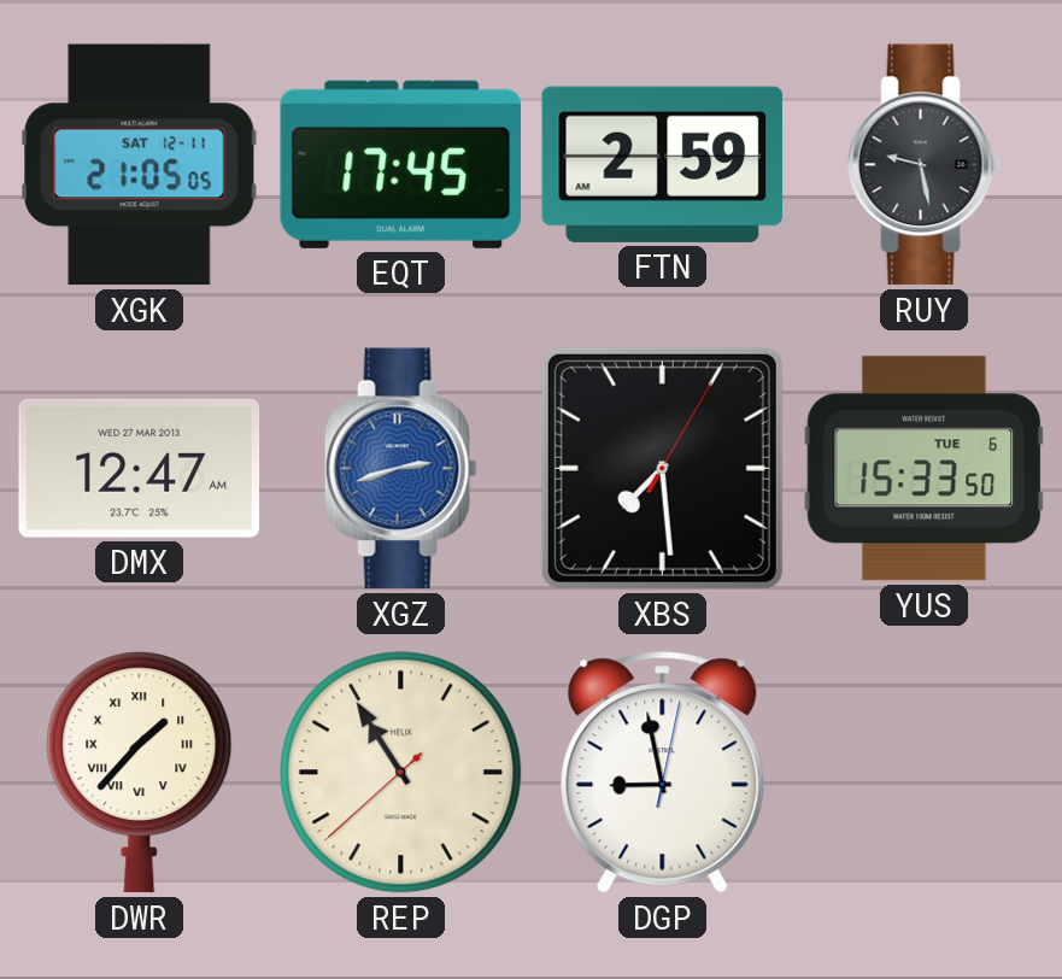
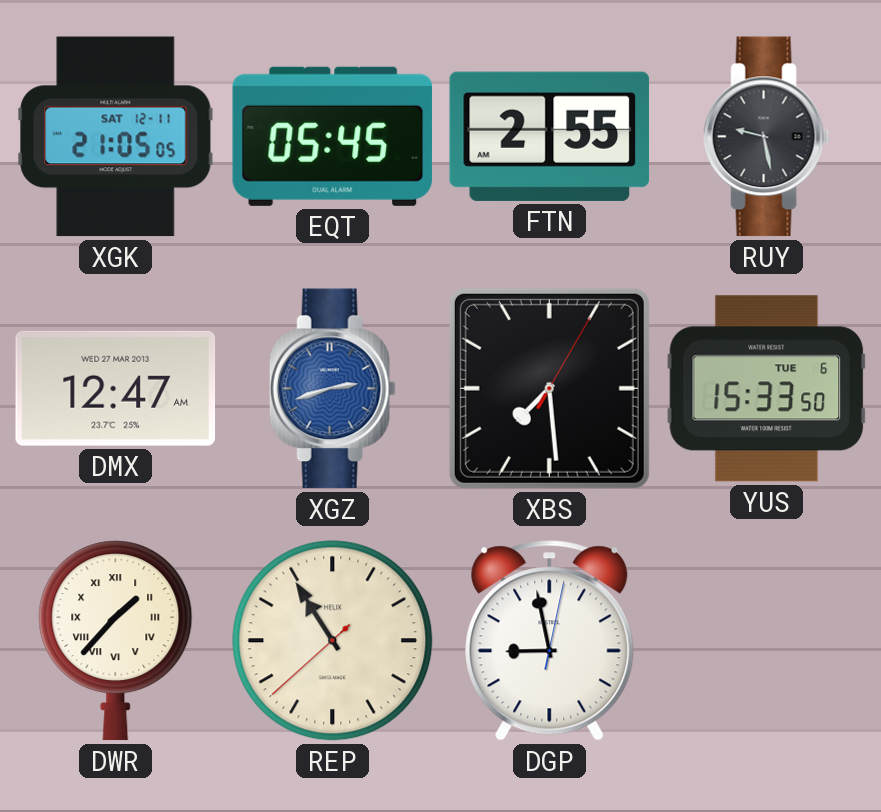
EQT: 17:45 -> 05:45 (333, 136)
FTN: 2:59 -> 2:55 (550, 136)
